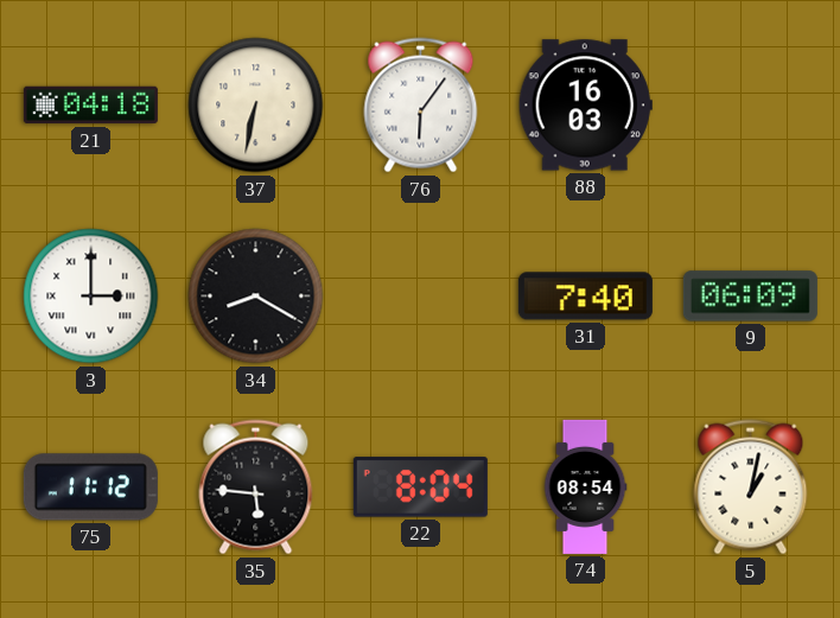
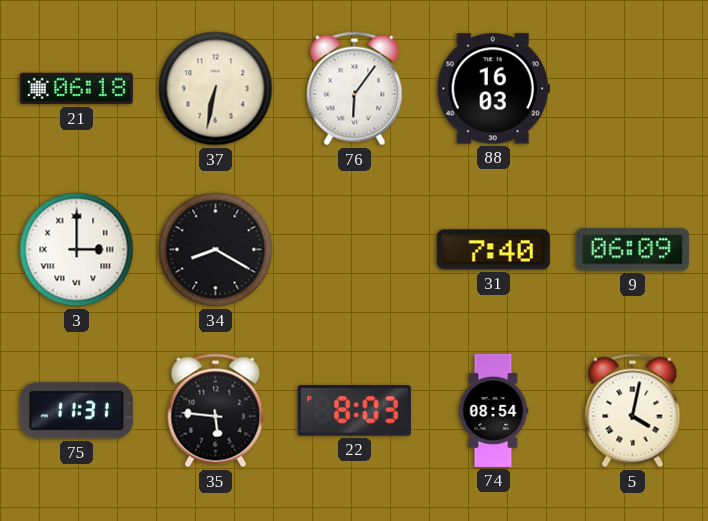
21: 04:18 -> 06:18 (76, 89)
75: 11:12 -> 11:31 (76, 411)
22: 8:04 -> 8:03 (354, 411)
5: 1:02 -> 4:02 (633, 411)
